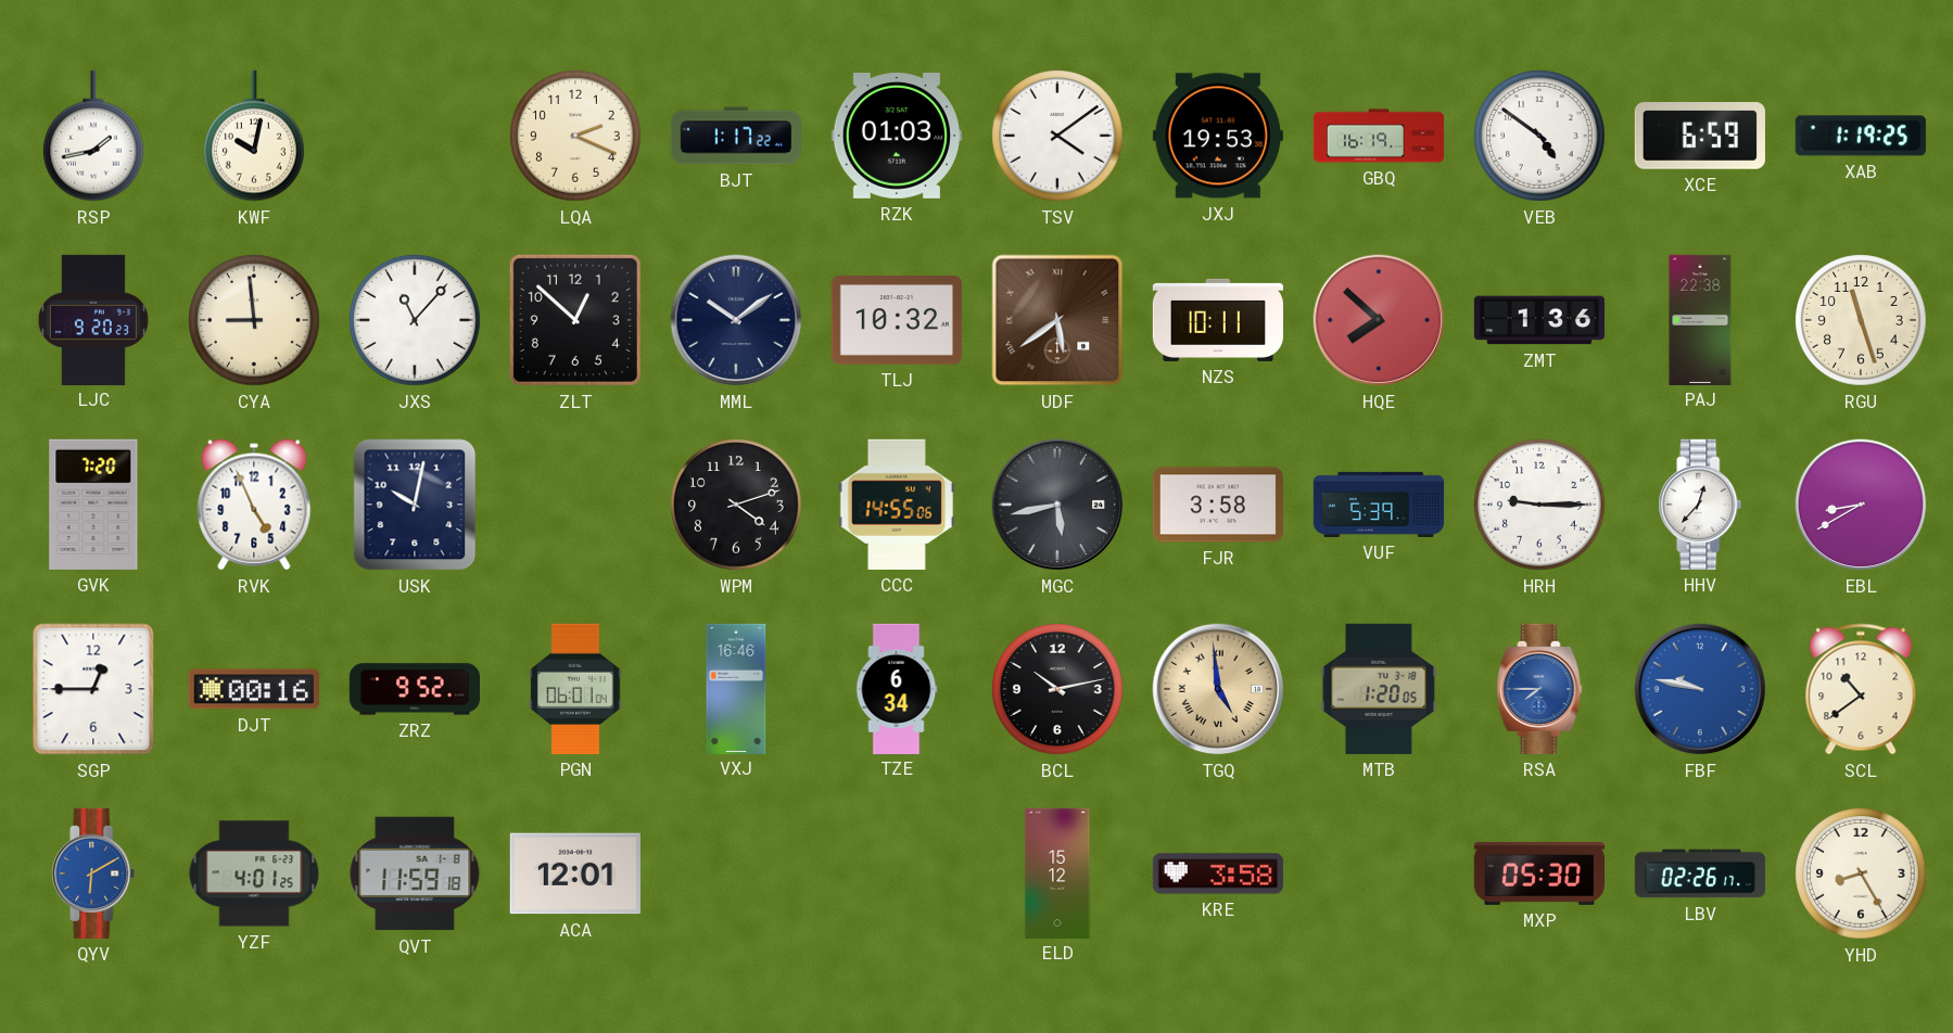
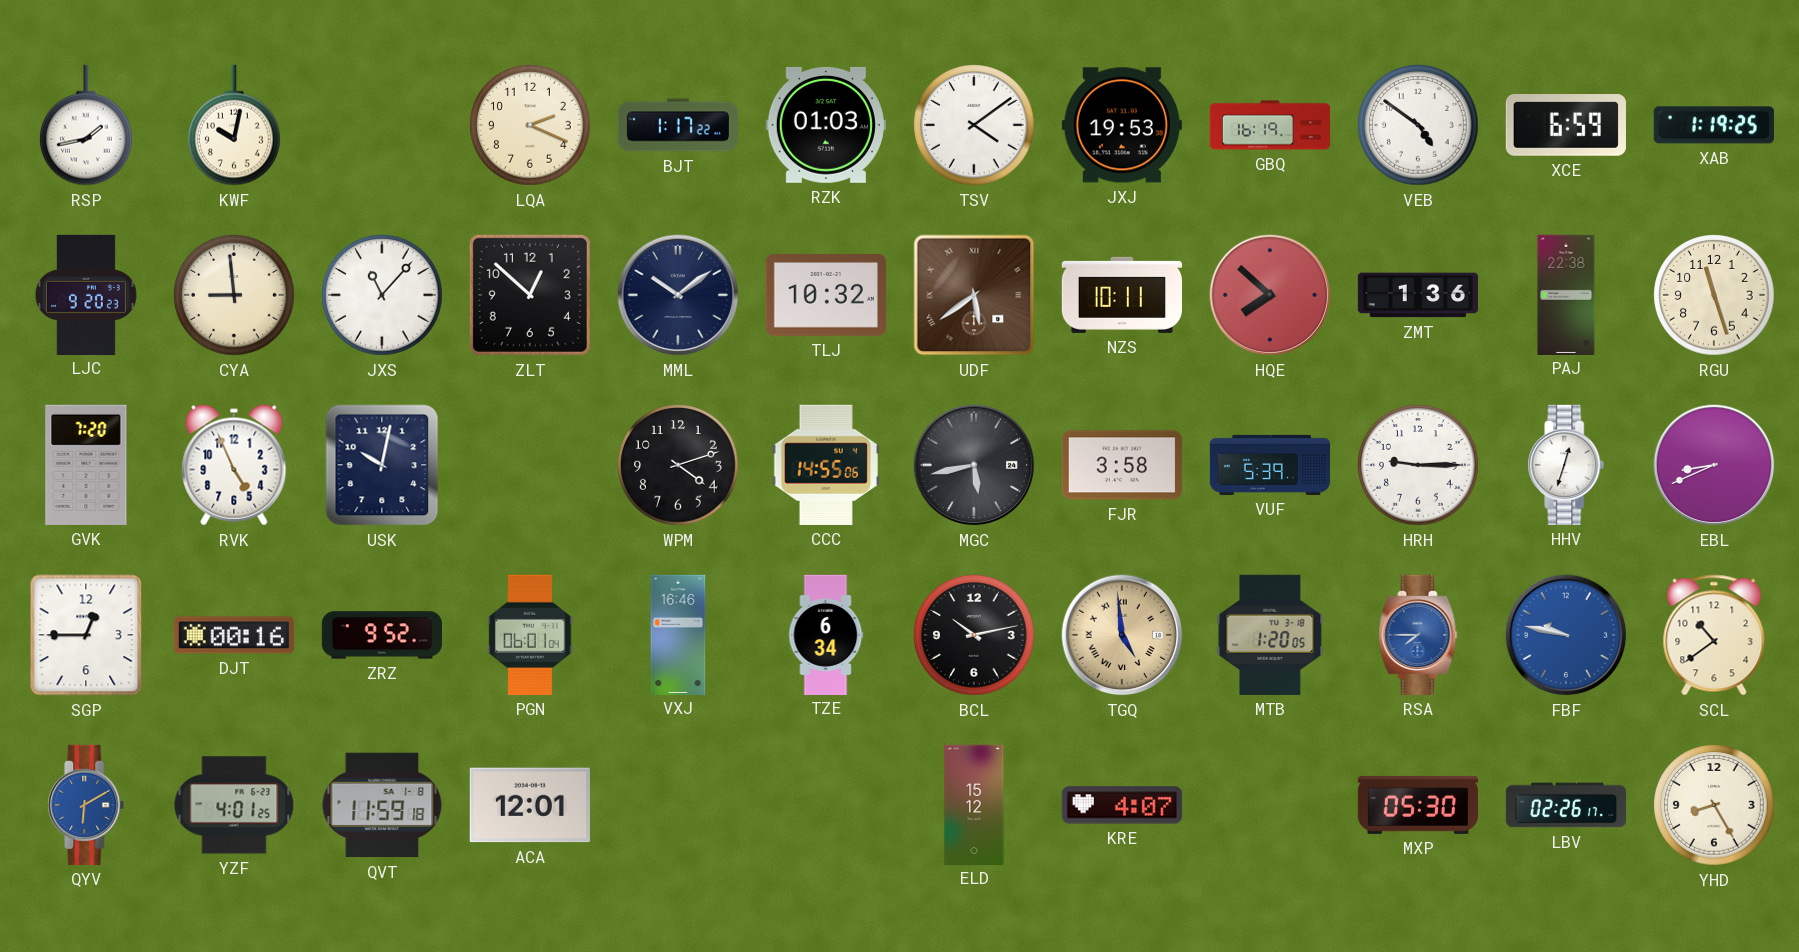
HHV: 12:37 -> 12:33 (1566, 465)
EBL: 8:40 -> 8:41 (1714, 465)
KRE: 3:58 -> 4:07 (1122, 805)
